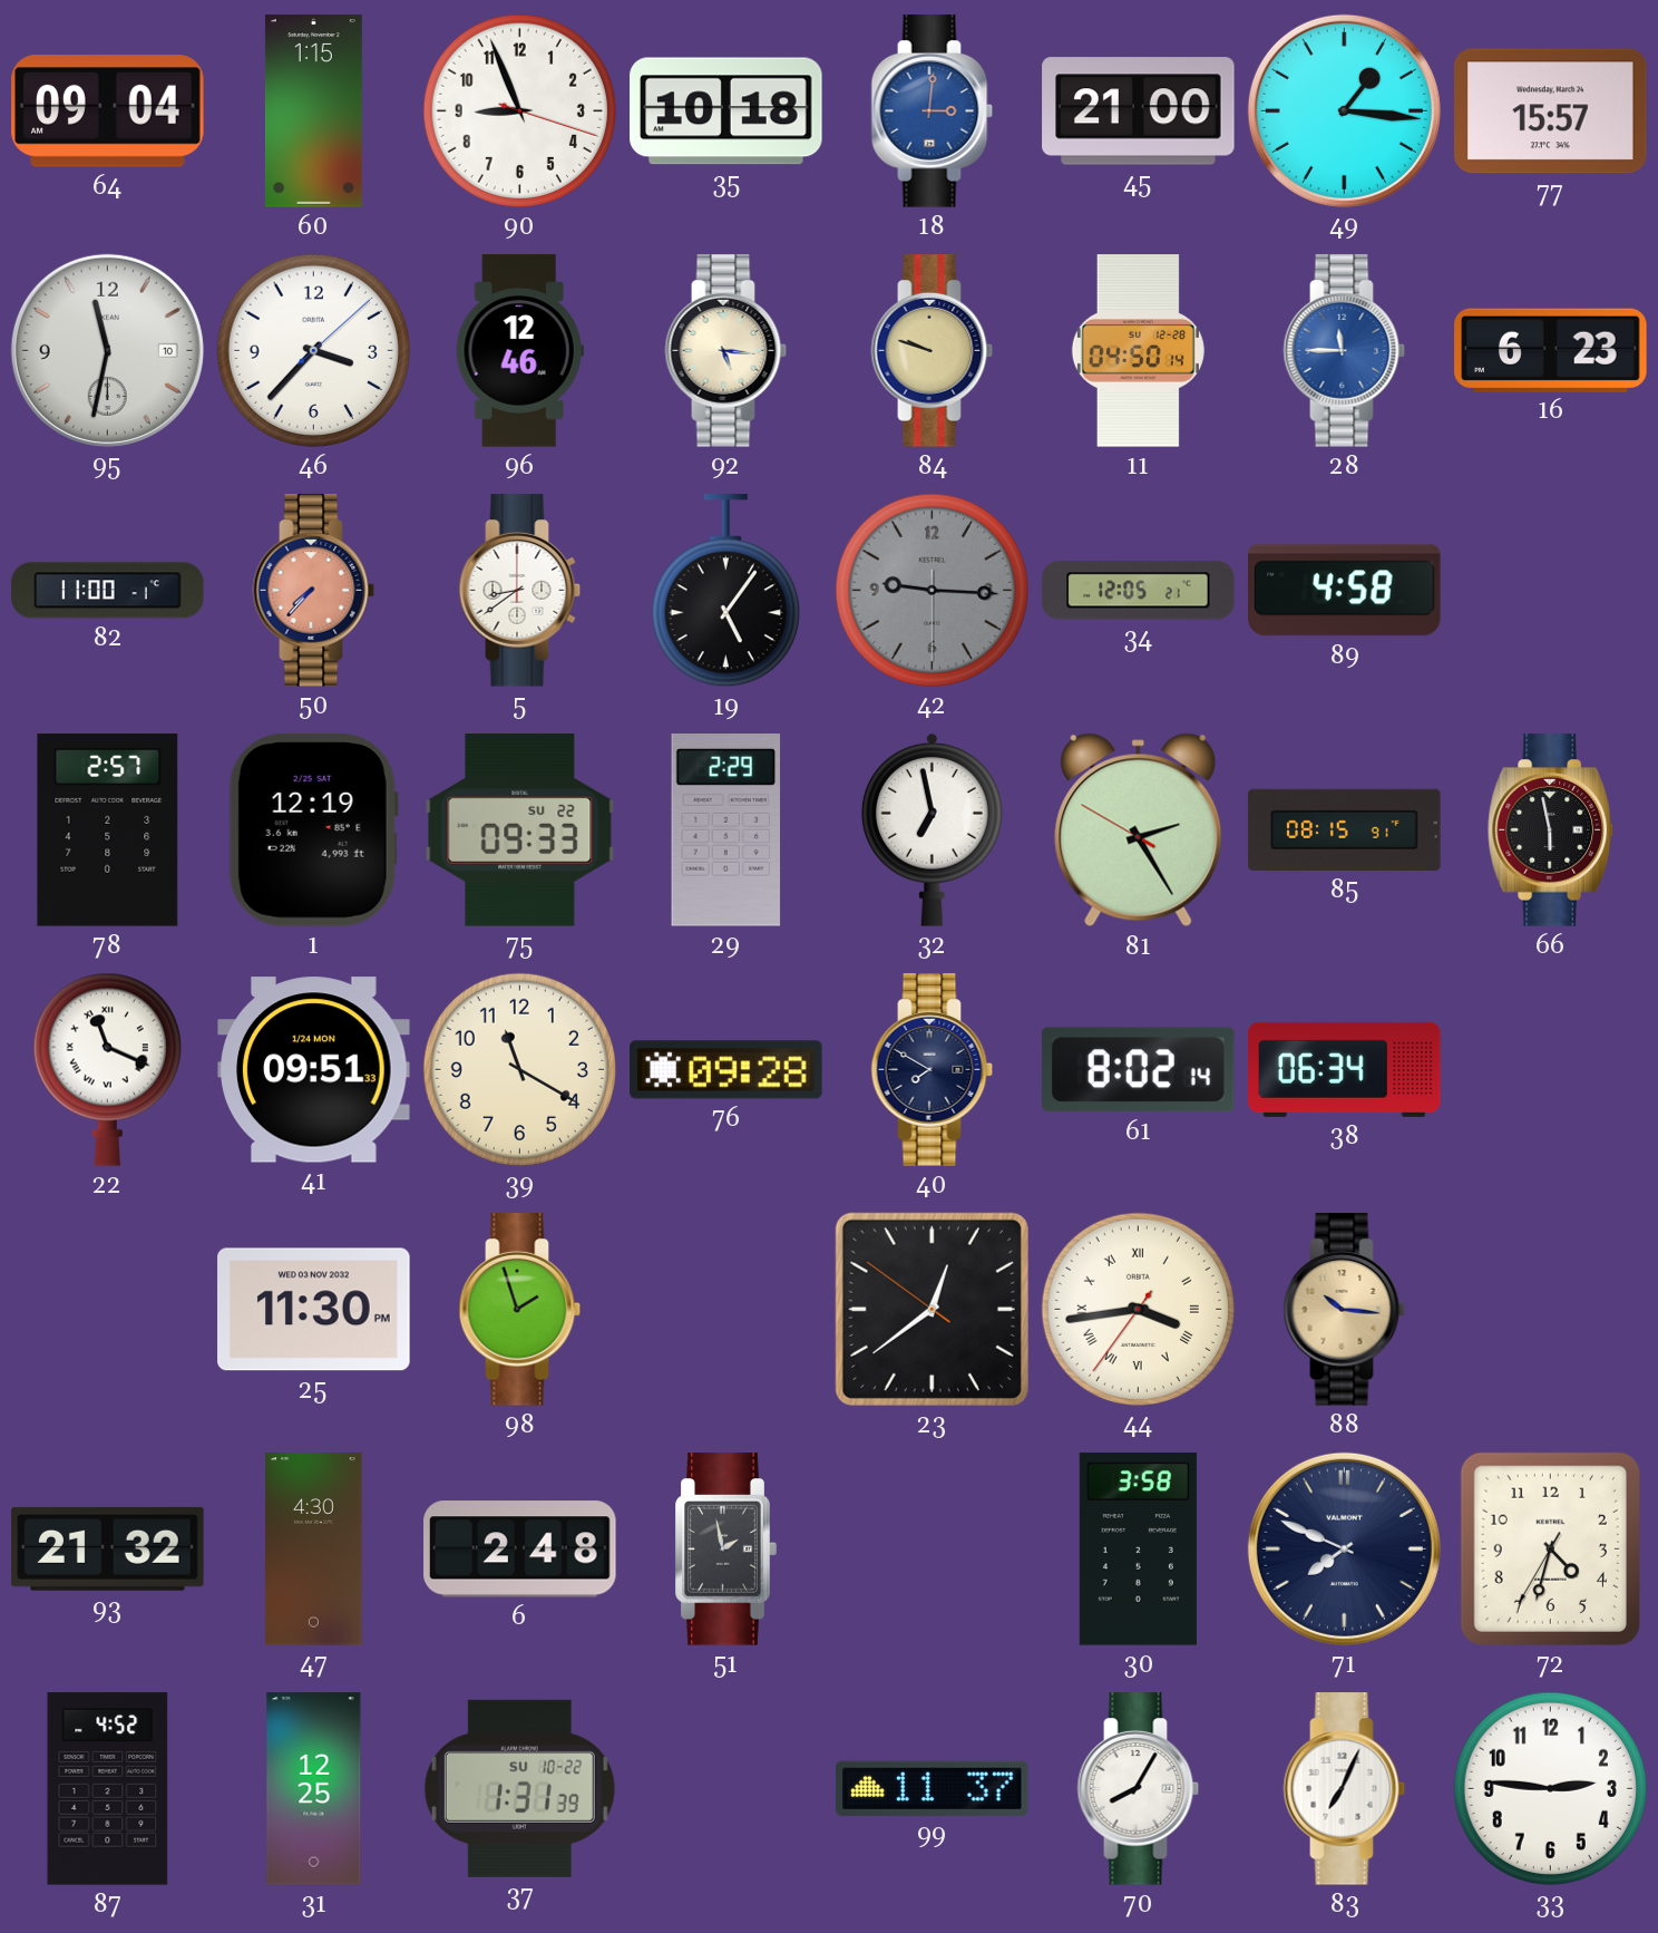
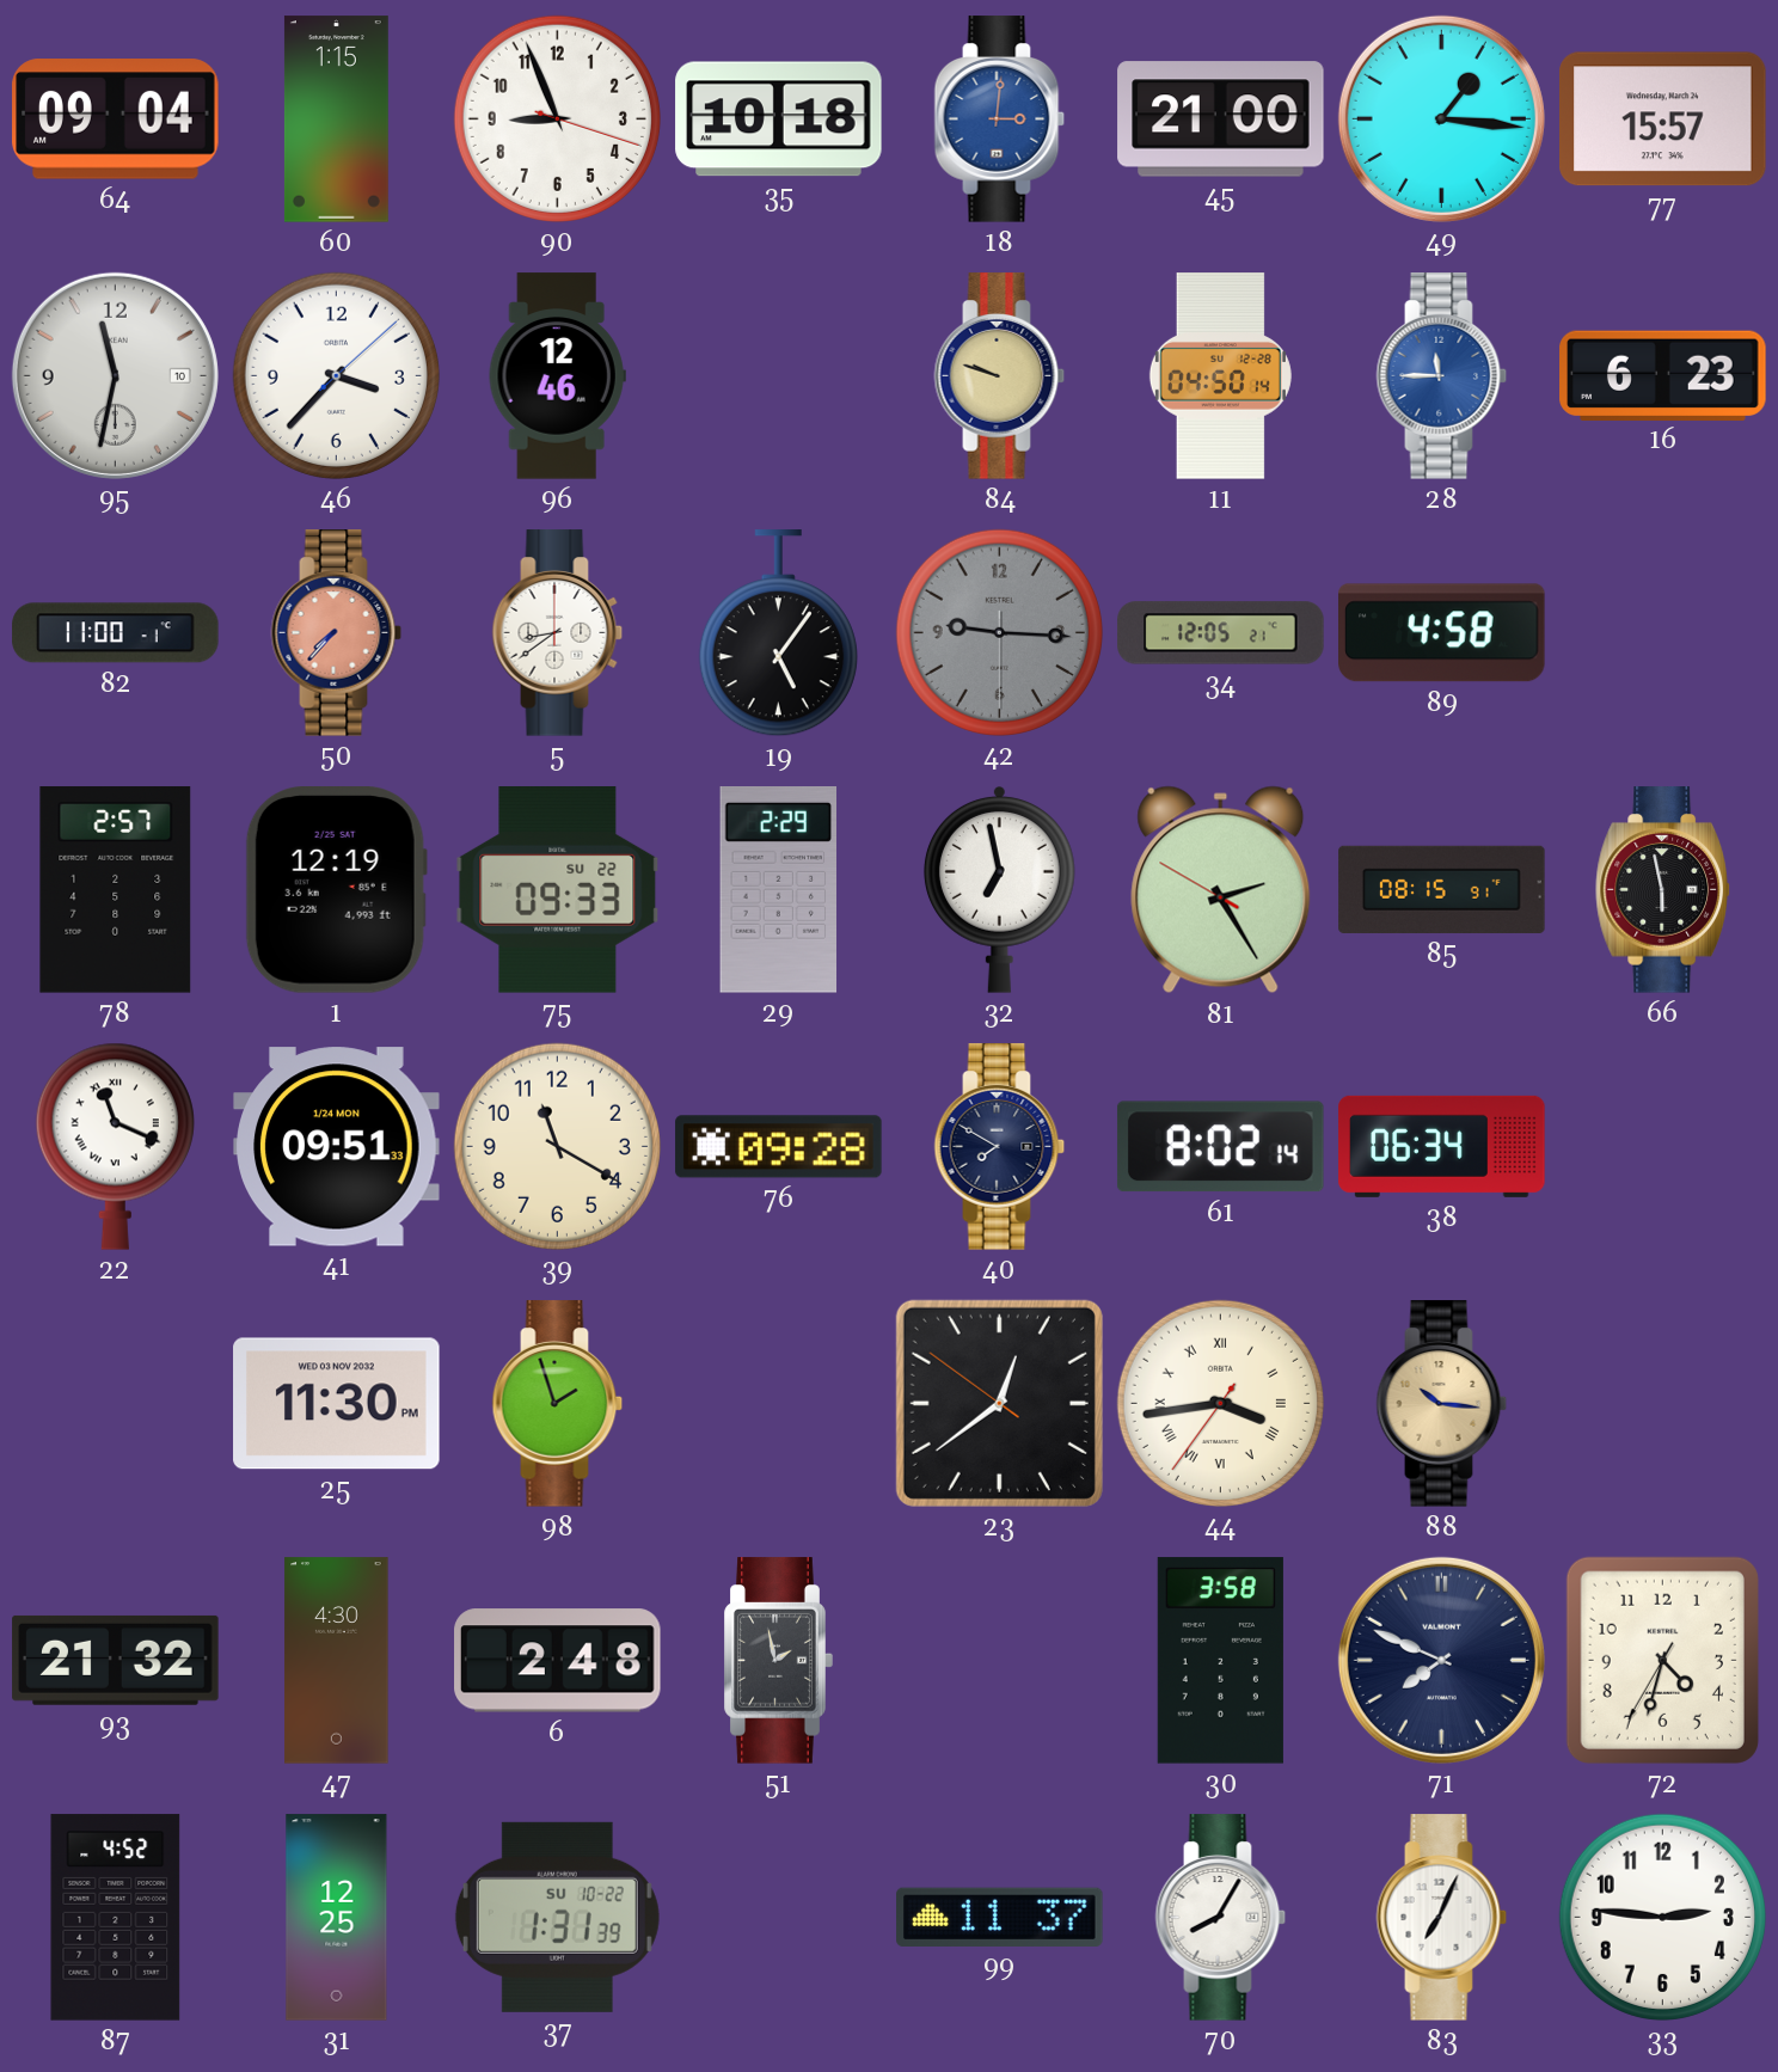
92: 5:16 -> none (726, 351)
